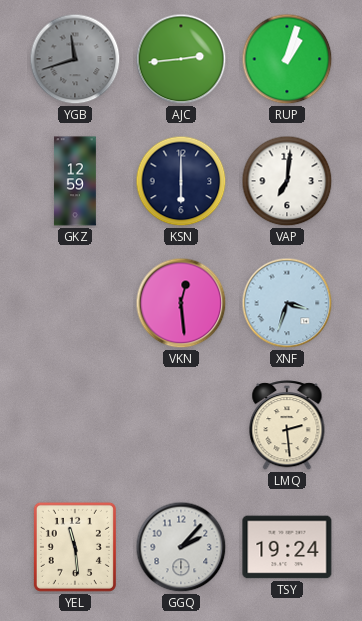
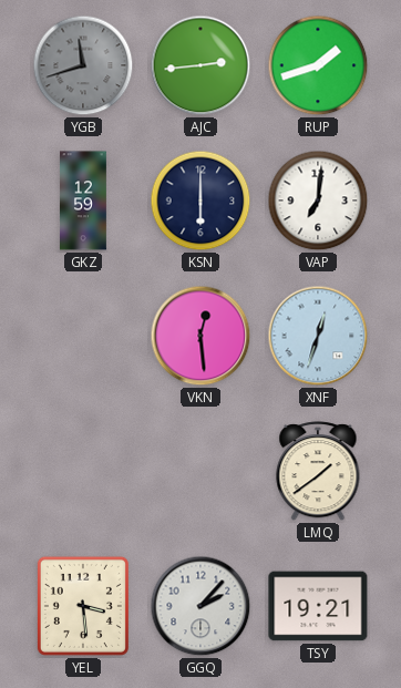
RUP: 1:03 -> 1:42 (318, 65)
XNF: 3:33 -> 12:33 (318, 336)
LMQ: 2:29 -> 1:39 (318, 472)
YEL: 11:29 -> 3:29 (83, 606)
TSY: 19:24 -> 19:21 (318, 606)
